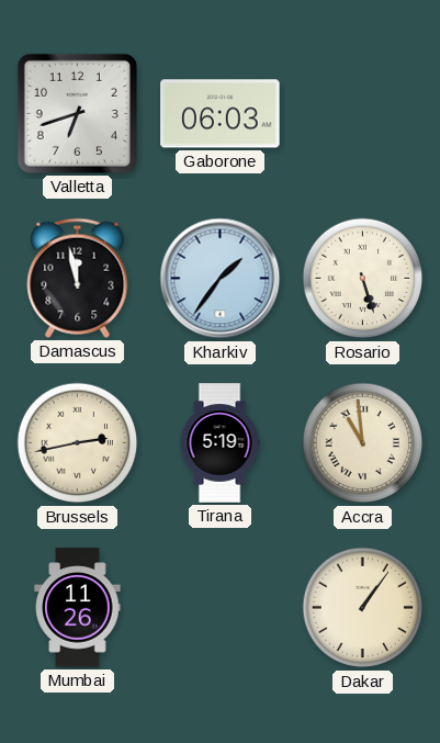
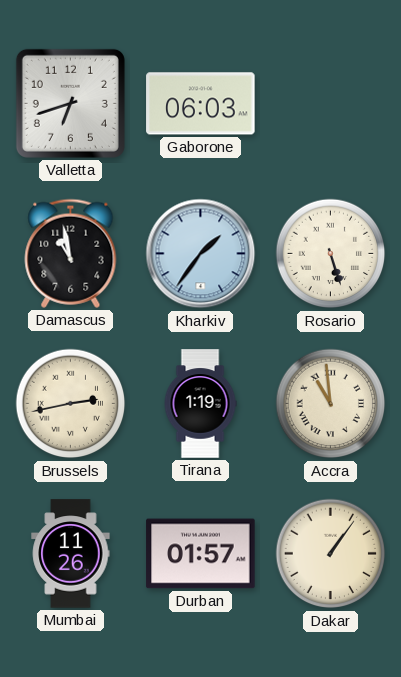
Damascus: 11:58 -> 10:58 (71, 253)
Tirana: 5:19 -> 1:19 (200, 404)
Durban: none -> 01:57 (201, 554)
